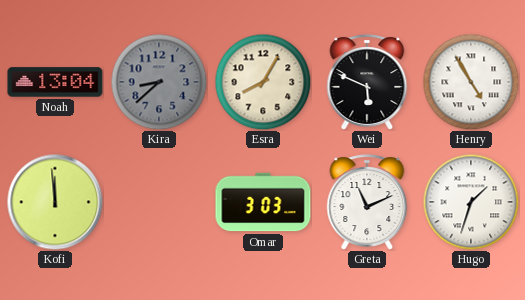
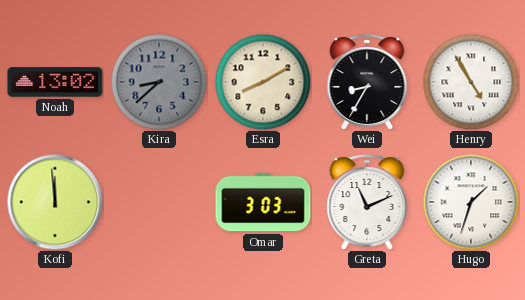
Noah: 13:04 -> 13:02 (55, 82)
Esra: 8:05 -> 8:10 (263, 82)
Wei: 5:49 -> 8:35 (367, 82)
